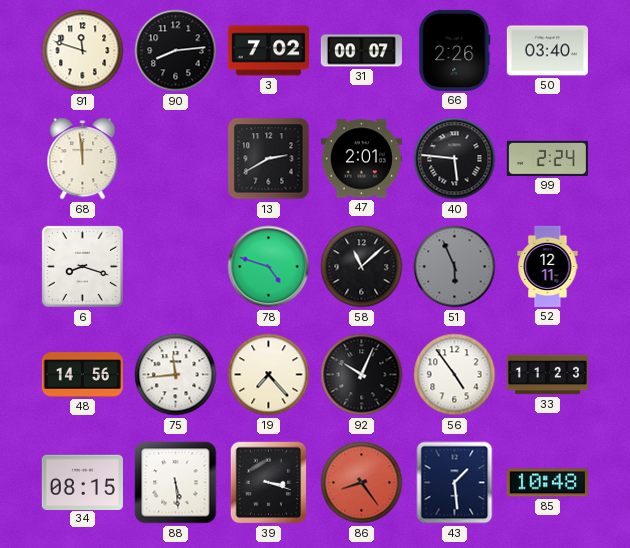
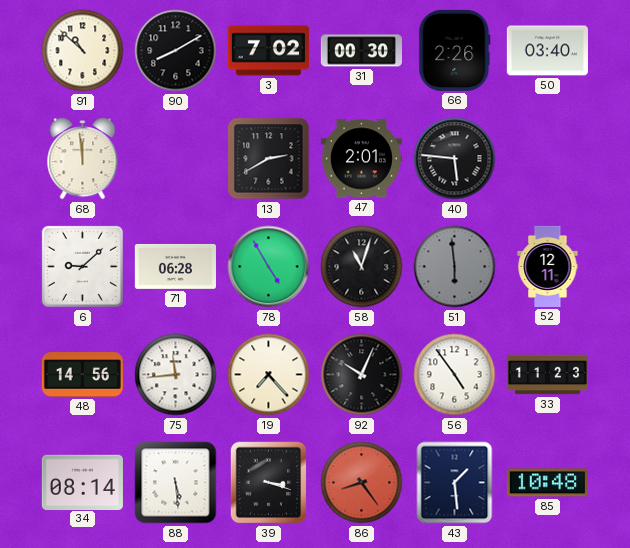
91: 11:48 -> 10:52 (83, 51)
90: 8:14 -> 8:10 (176, 51)
31: 00:07 -> 00:30 (361, 51)
99: 2:24 -> none (547, 158)
6: 8:18 -> 9:08 (82, 266)
71: none -> 06:28 (175, 266)
78: 4:48 -> 4:55 (269, 267)
58: 11:08 -> 11:03 (362, 267)
51: 5:56 -> 5:59 (455, 267)
34: 08:15 -> 08:14 (82, 482)
